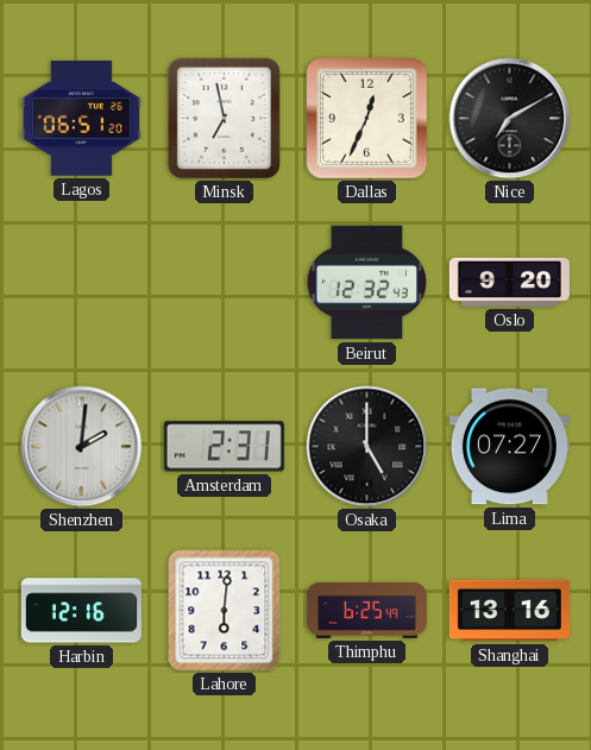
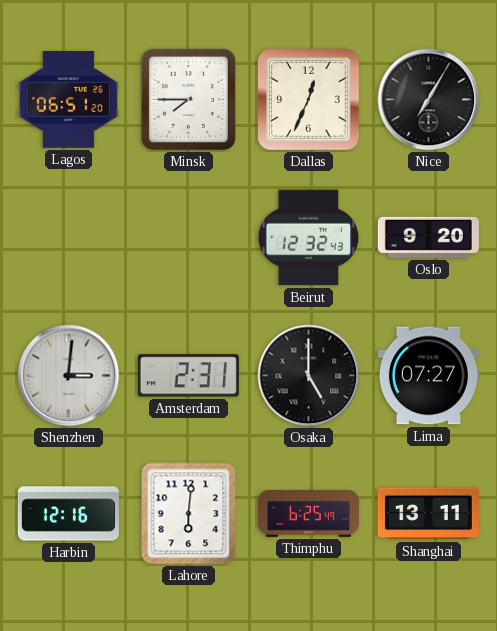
Minsk: 6:58 -> 7:45 (188, 99)
Nice: 7:10 -> 7:05 (429, 100)
Shenzhen: 2:01 -> 3:01 (69, 376)
Shanghai: 13:16 -> 13:11 (428, 514)
